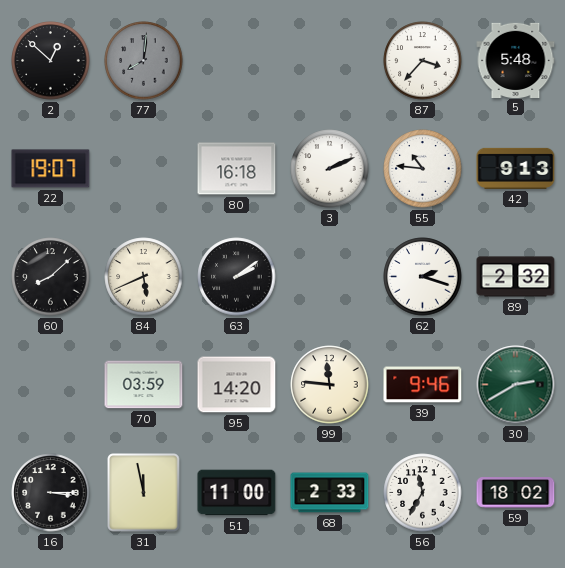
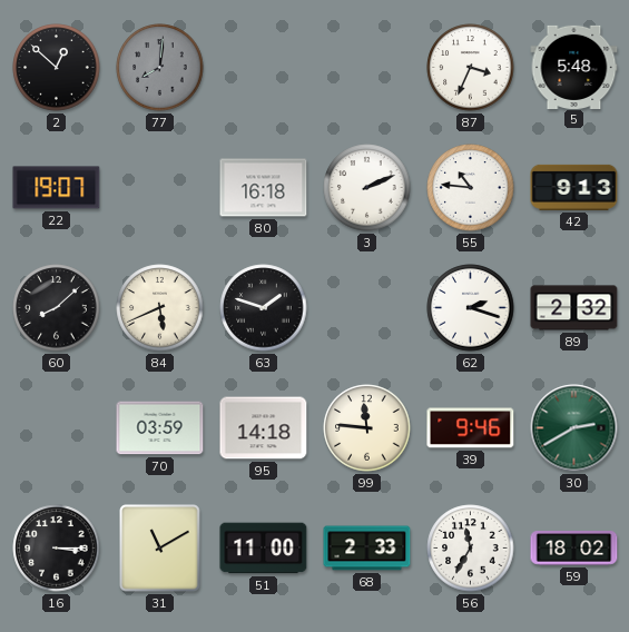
87: 3:37 -> 3:34 (471, 68)
63: 2:09 -> 1:48 (264, 308)
95: 14:20 -> 14:18 (264, 428)
31: 11:58 -> 11:10 (160, 549)
